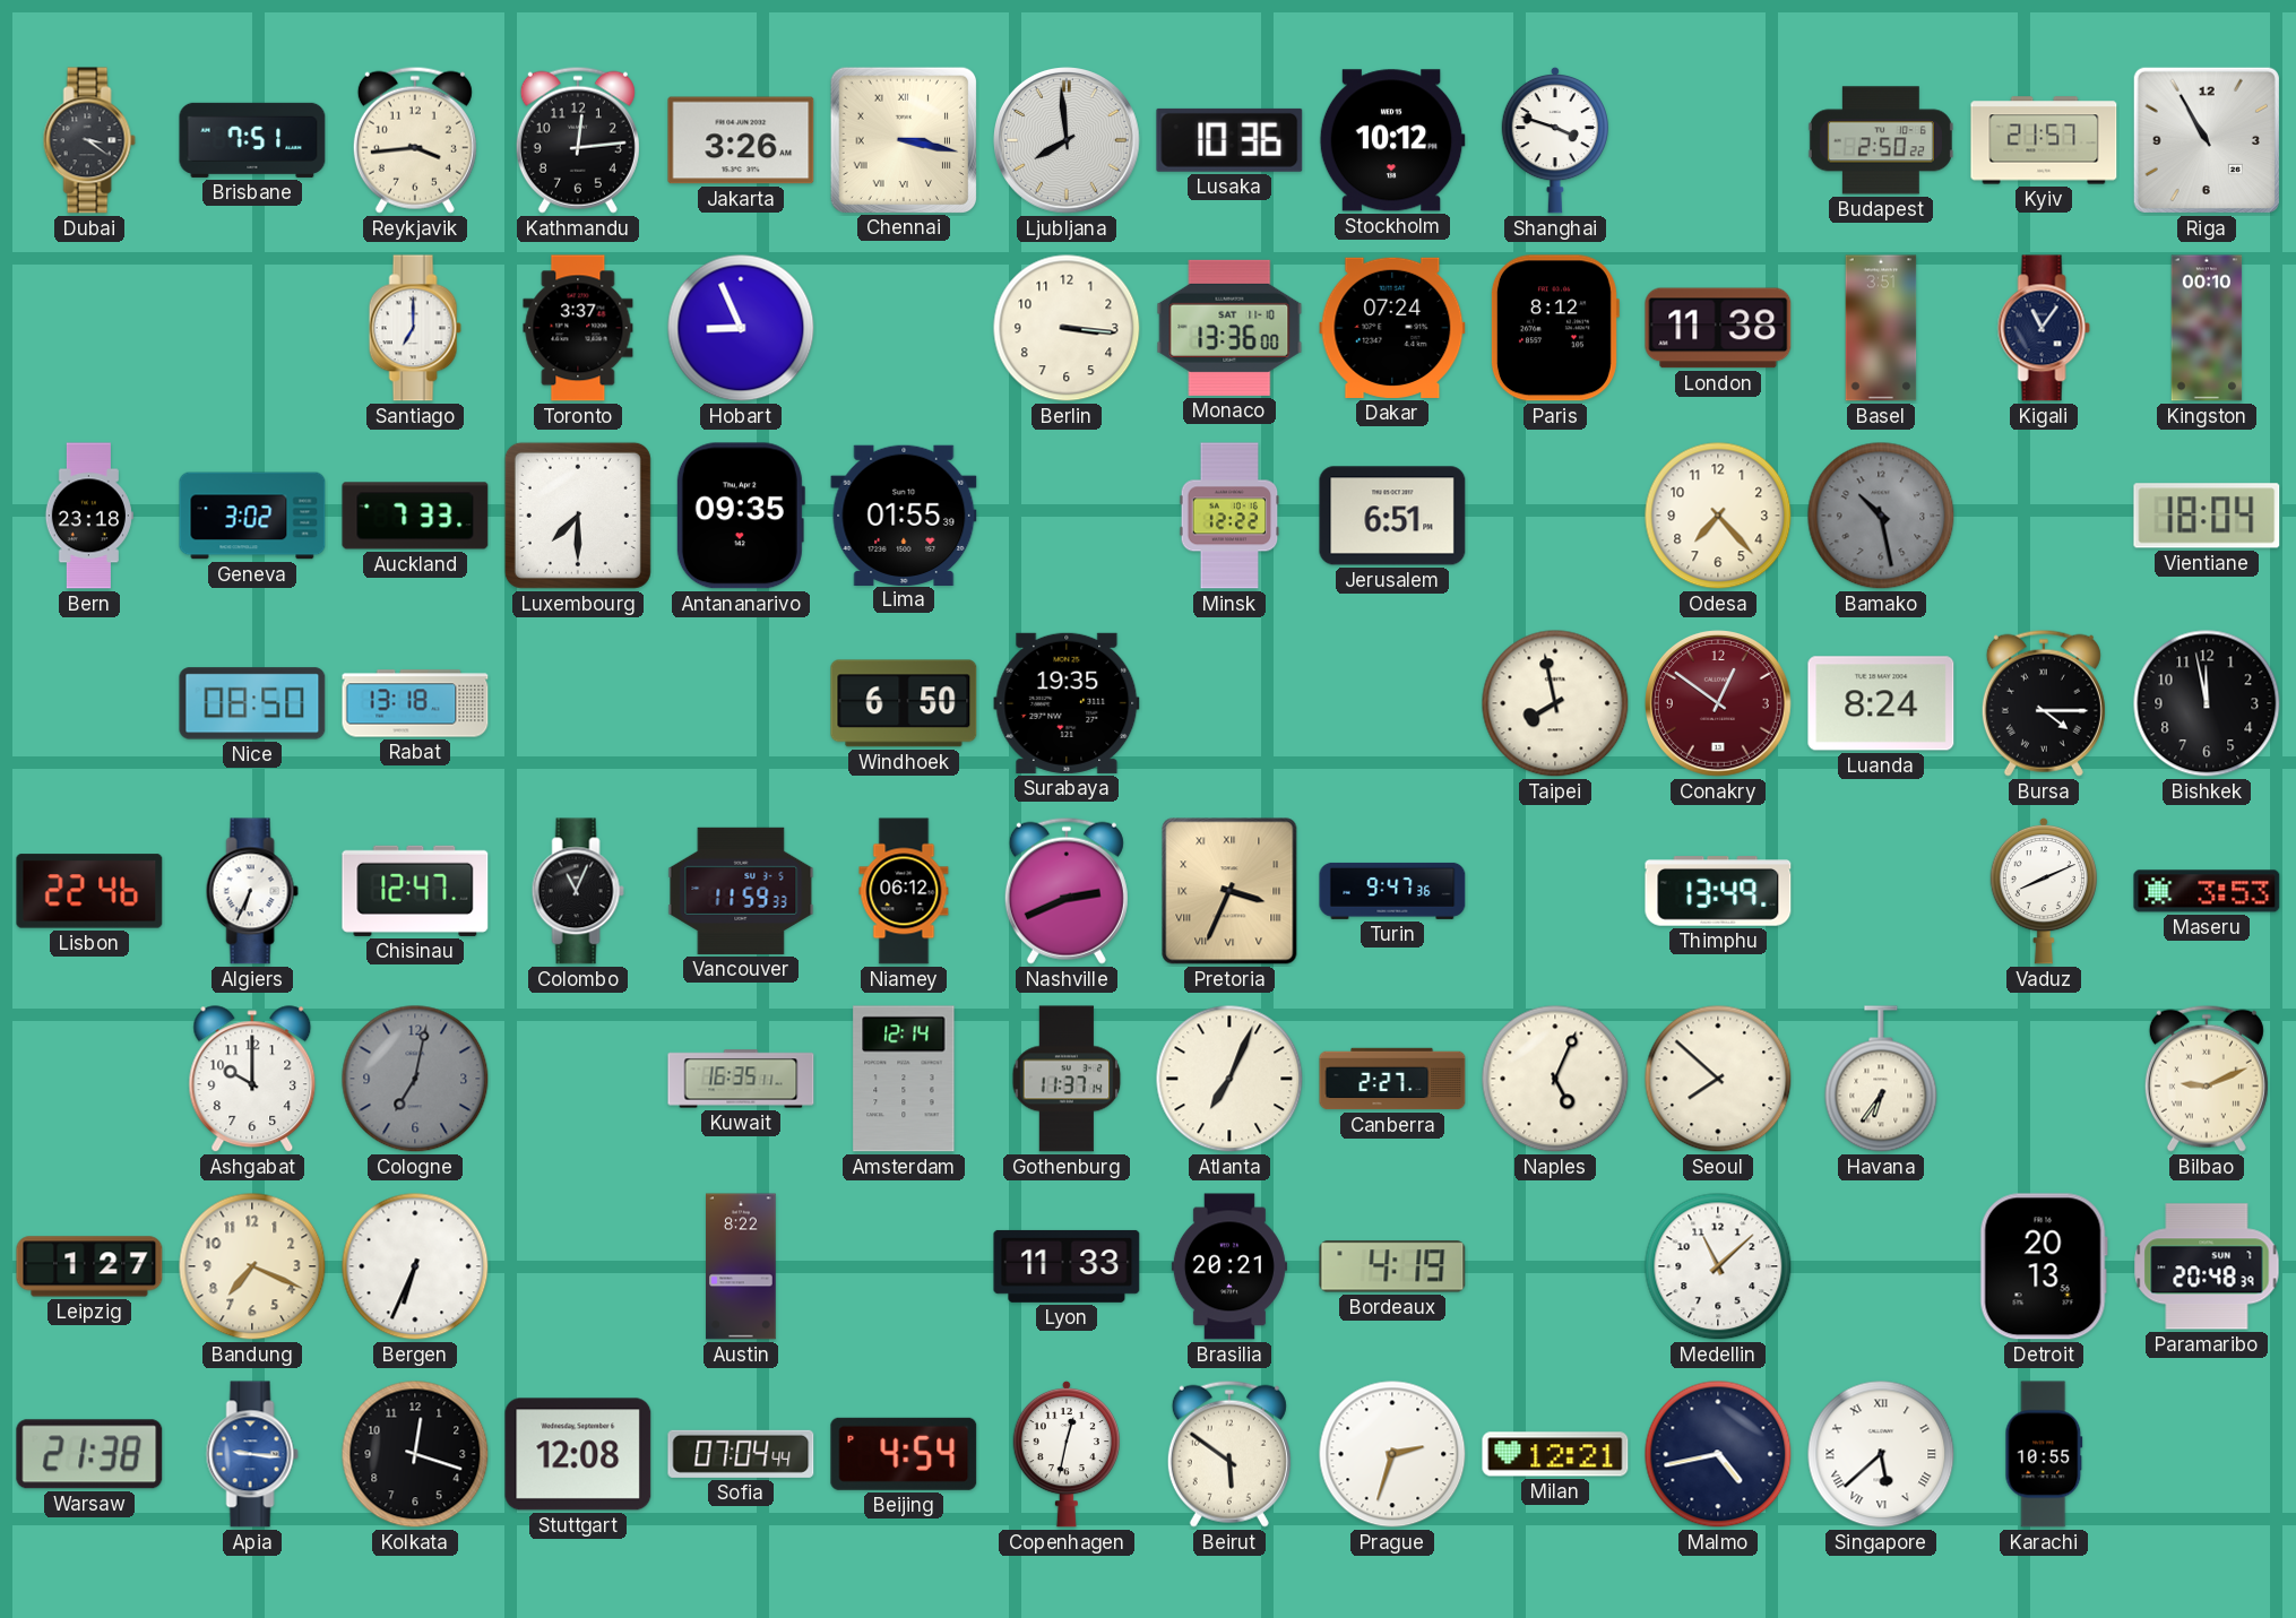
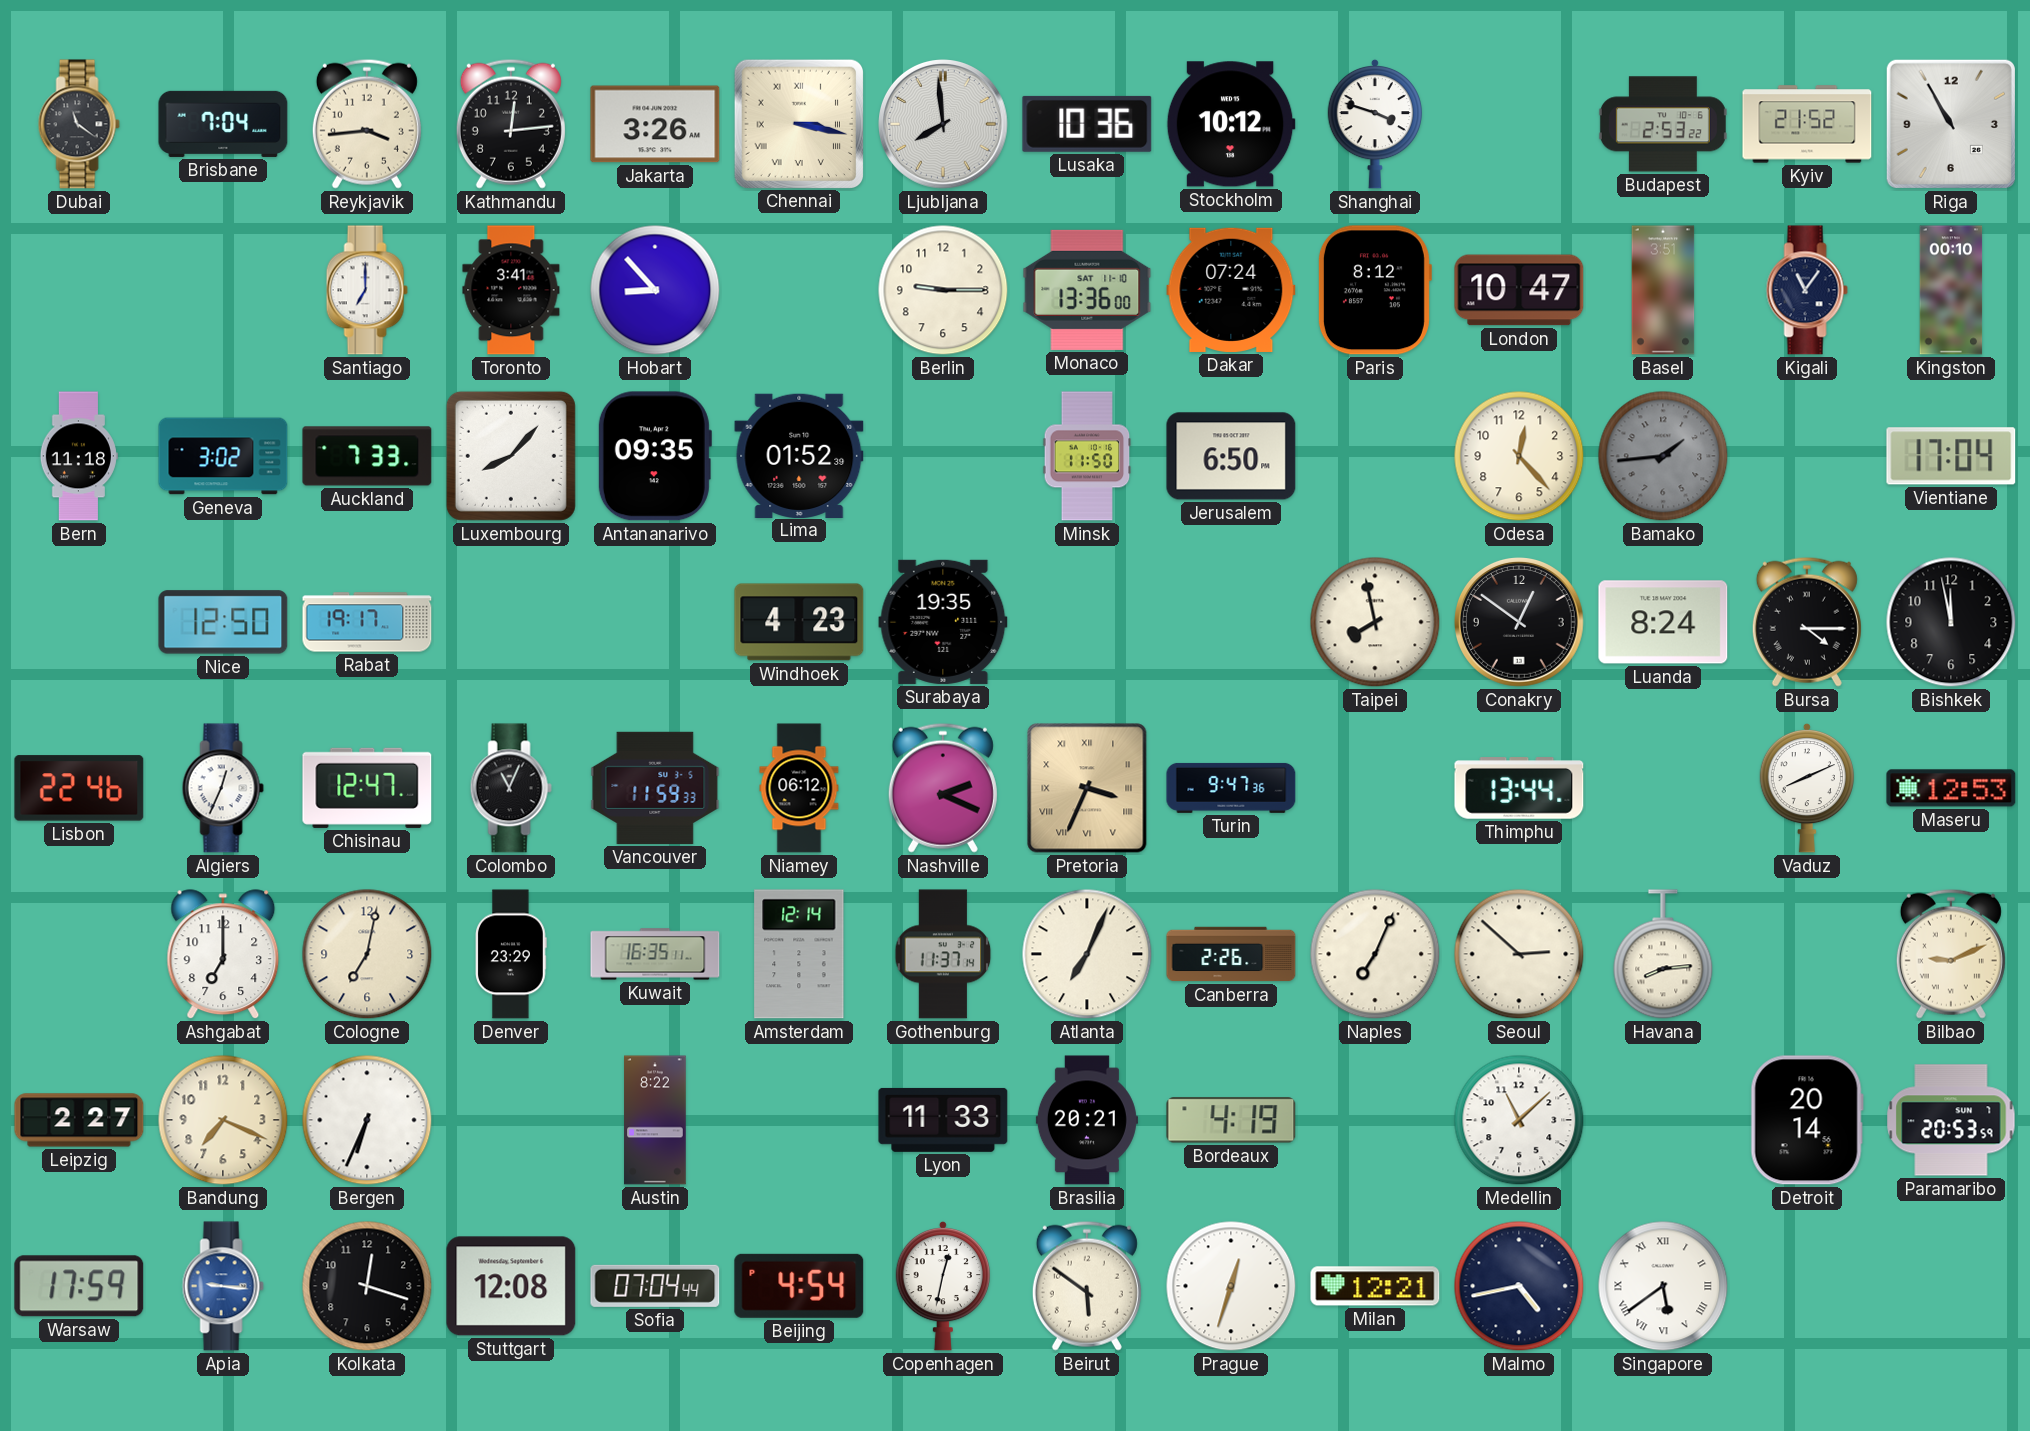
Dubai: 3:21 -> 11:21 (79, 124)
Brisbane: 7:51 -> 7:04 (223, 124)
Budapest: 2:50 -> 2:53 (1663, 124)
Kyiv: 21:57 -> 21:52 (1807, 124)
Toronto: 3:37 -> 3:41 (511, 290)
Hobart: 8:56 -> 8:53 (655, 290)
Berlin: 3:16 -> 9:15 (943, 290)
London: 11:38 -> 10:47 (1519, 290)
Bern: 23:18 -> 11:18 (79, 456)
Luxembourg: 7:30 -> 8:07 (511, 456)
Lima: 01:55 -> 01:52 (799, 455)
Minsk: 12:22 -> 11:50 (1087, 456)
Jerusalem: 6:51 -> 6:50 (1231, 456)
Odesa: 7:23 -> 12:23 (1519, 456)
Bamako: 10:28 -> 1:44 (1663, 456)
Vientiane: 18:04 -> 17:04 (1951, 456)
Nice: 08:50 -> 12:50 (223, 622)
Rabat: 13:18 -> 19:17 (367, 622)
Windhoek: 6:50 -> 4:23 (799, 622)
Conakry dial: burgundy -> black (1520, 623)
Algiers: 6:34 -> 12:34 (223, 788)
Nashville: 2:41 -> 2:19 (943, 788)
Thimphu: 13:49 -> 13:44 (1519, 788)
Maseru: 3:53 -> 12:53 (1951, 788)
Ashgabat: 10:00 -> 7:00 (223, 955)
Cologne dial: grey -> cream (367, 954)
Denver: none -> 23:29 (511, 954)
Canberra: 2:27 -> 2:26 (1231, 954)
Naples: 5:04 -> 7:04 (1375, 954)
Seoul: 7:52 -> 2:52 (1519, 954)
Havana: 6:36 -> 8:14 (1663, 954)
Leipzig: 1:27 -> 2:27 (79, 1120)
Detroit: 20:13 -> 20:14 (1807, 1120)
Paramaribo: 20:48 -> 20:53 (1951, 1120)
Warsaw: 21:38 -> 17:59 (79, 1286)
Prague: 2:33 -> 12:33 (1231, 1286)
Singapore: 5:38 -> 5:39 (1663, 1286)
Karachi: 10:55 -> none (2044, 1454)
